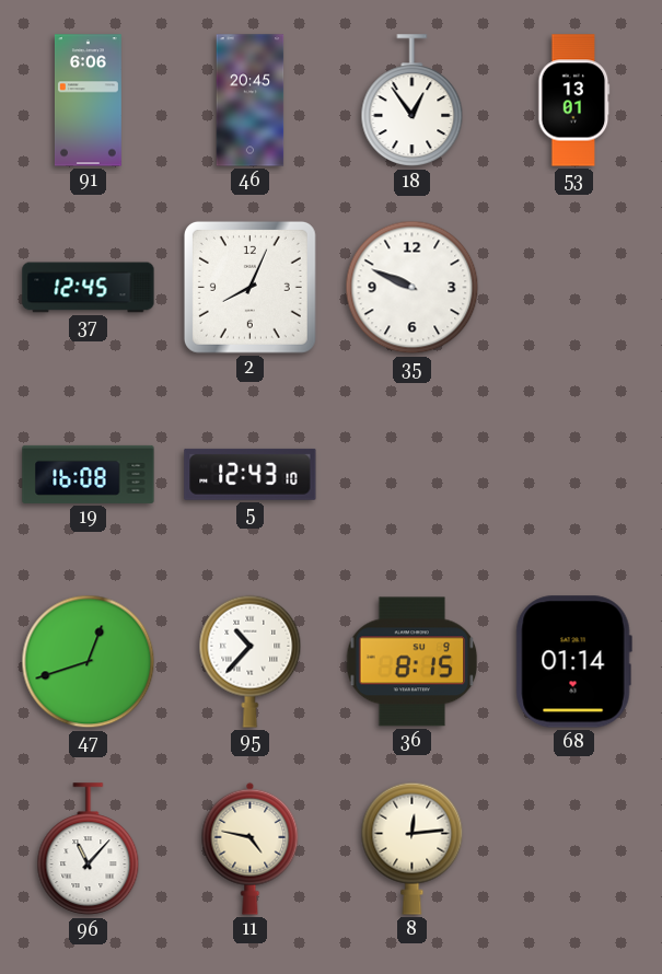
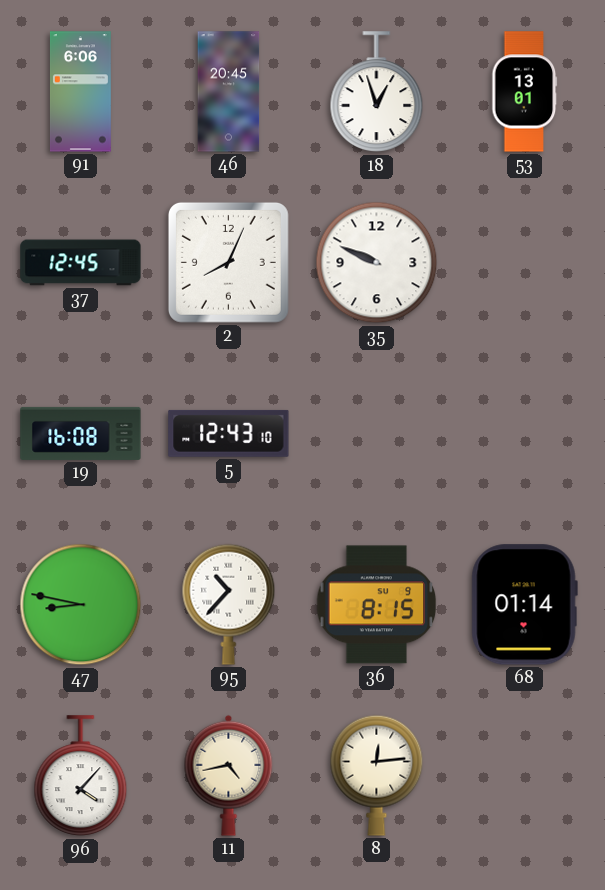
18: 12:54 -> 12:57 (377, 92)
47: 12:42 -> 8:47 (81, 605)
96: 11:07 -> 4:07 (81, 776)
11: 4:47 -> 4:43 (229, 775)
